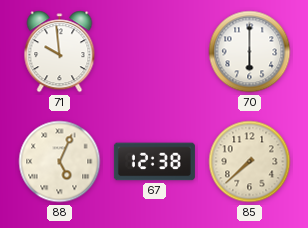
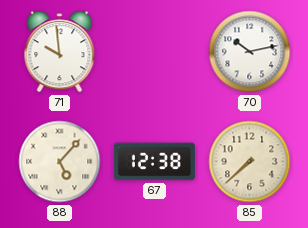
70: 6:00 -> 10:13 (250, 52)
88: 5:04 -> 5:07 (60, 162)
